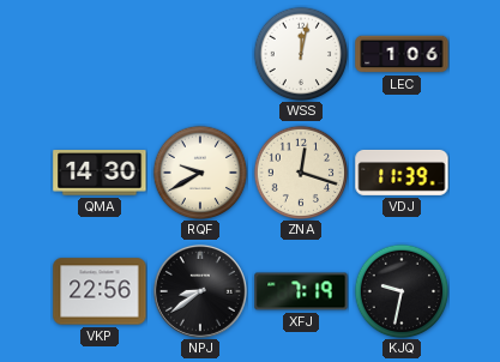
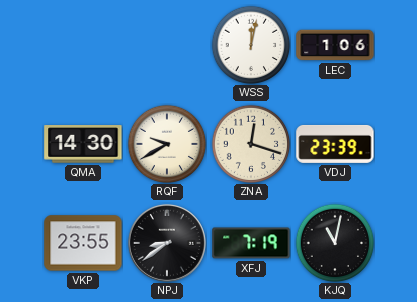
VDJ: 11:39 -> 23:39 (335, 144)
VKP: 22:56 -> 23:55 (83, 243)
KJQ: 9:32 -> 11:02 (335, 243)
